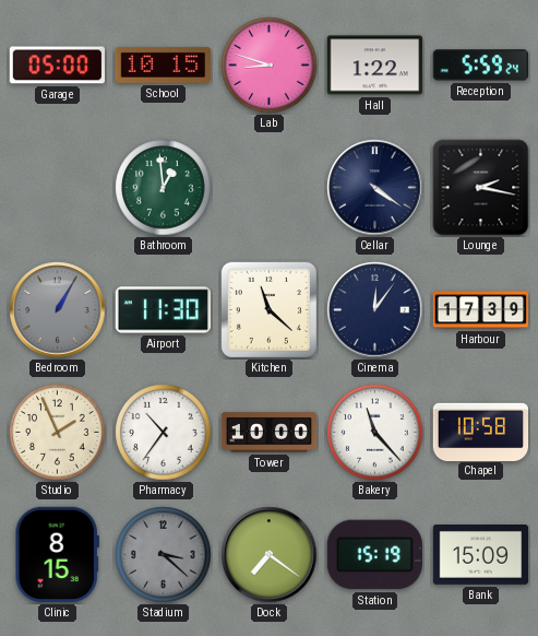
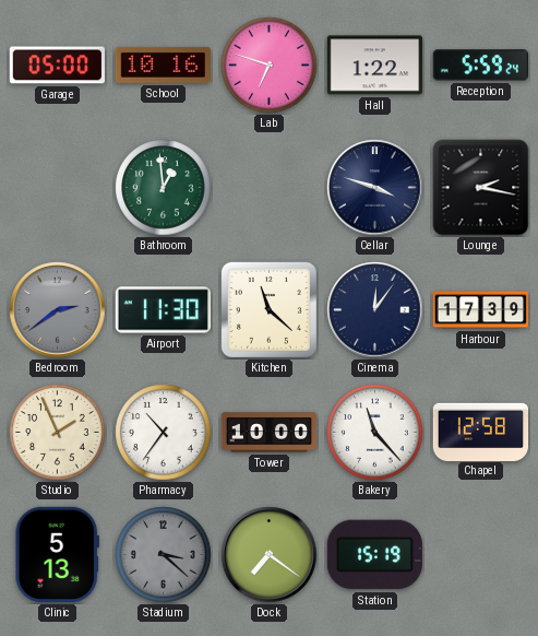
School: 10:15 -> 10:16 (163, 64)
Lab: 8:48 -> 6:48 (270, 66)
Cellar: 4:21 -> 3:48 (375, 188)
Bedroom: 1:05 -> 2:39 (58, 310)
Chapel: 10:58 -> 12:58 (481, 432)
Clinic: 8:15 -> 5:13 (57, 554)
Bank: 15:09 -> none (481, 555)
